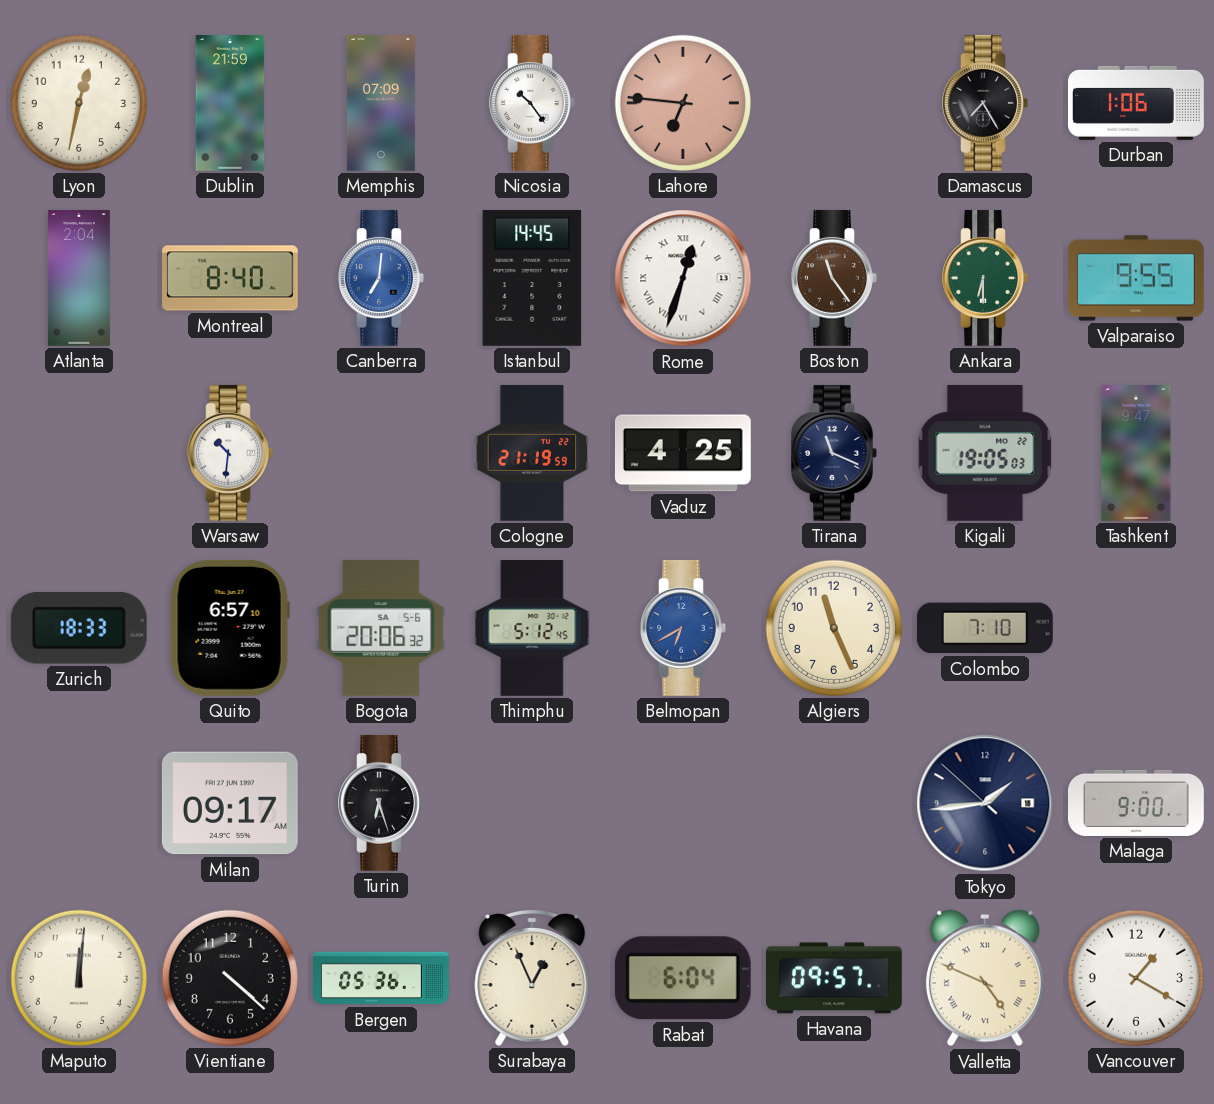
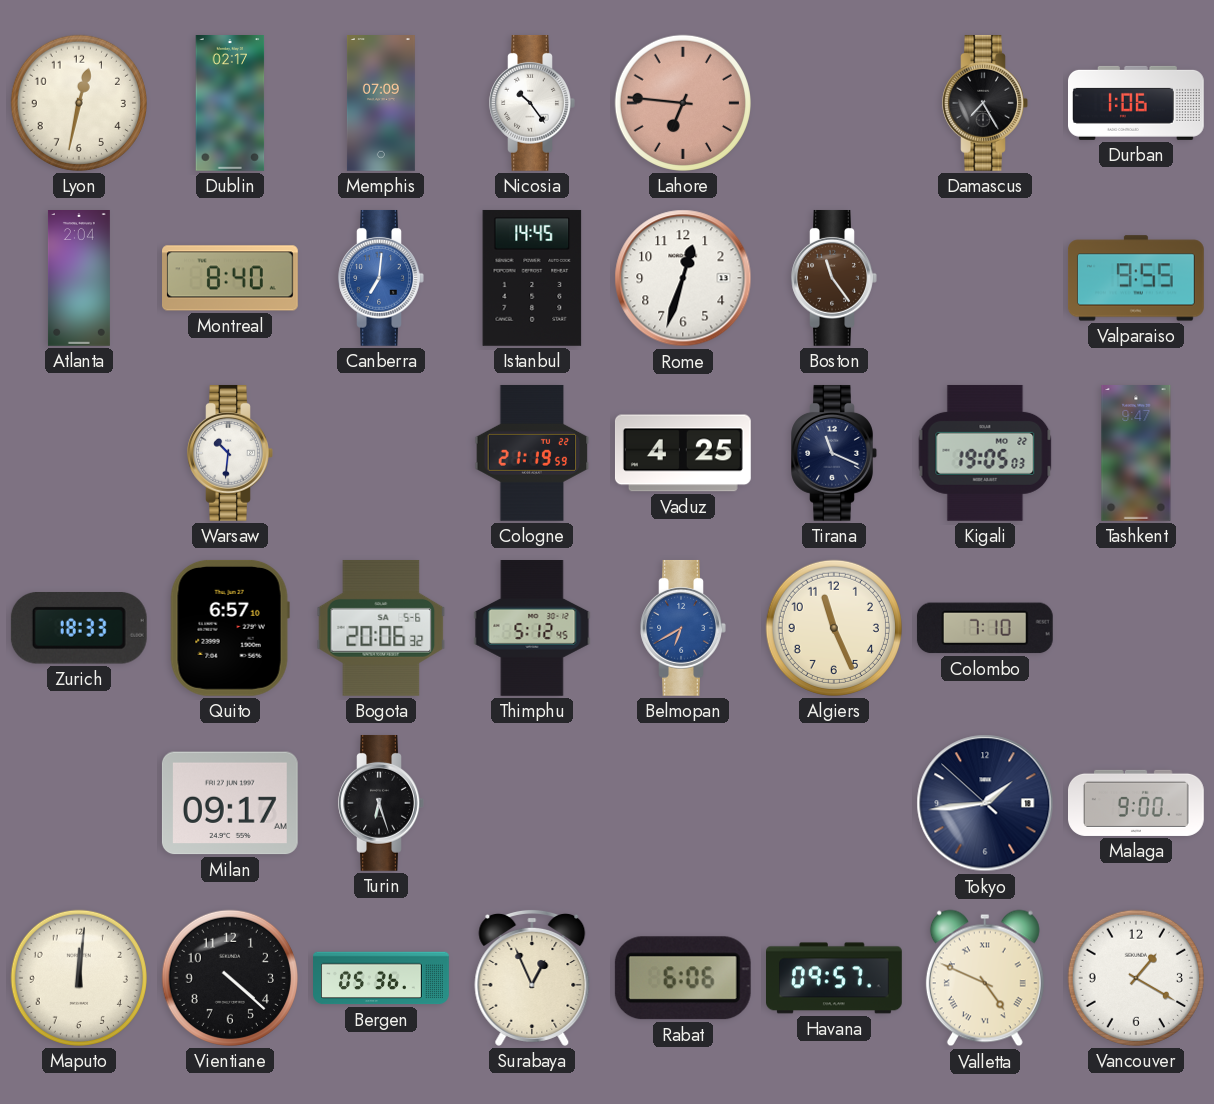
Dublin: 21:59 -> 02:17 (230, 104)
Rome numerals: Roman -> Arabic (683, 278)
Ankara: 6:30 -> none (985, 278)
Rabat: 6:04 -> 6:06 (683, 978)
